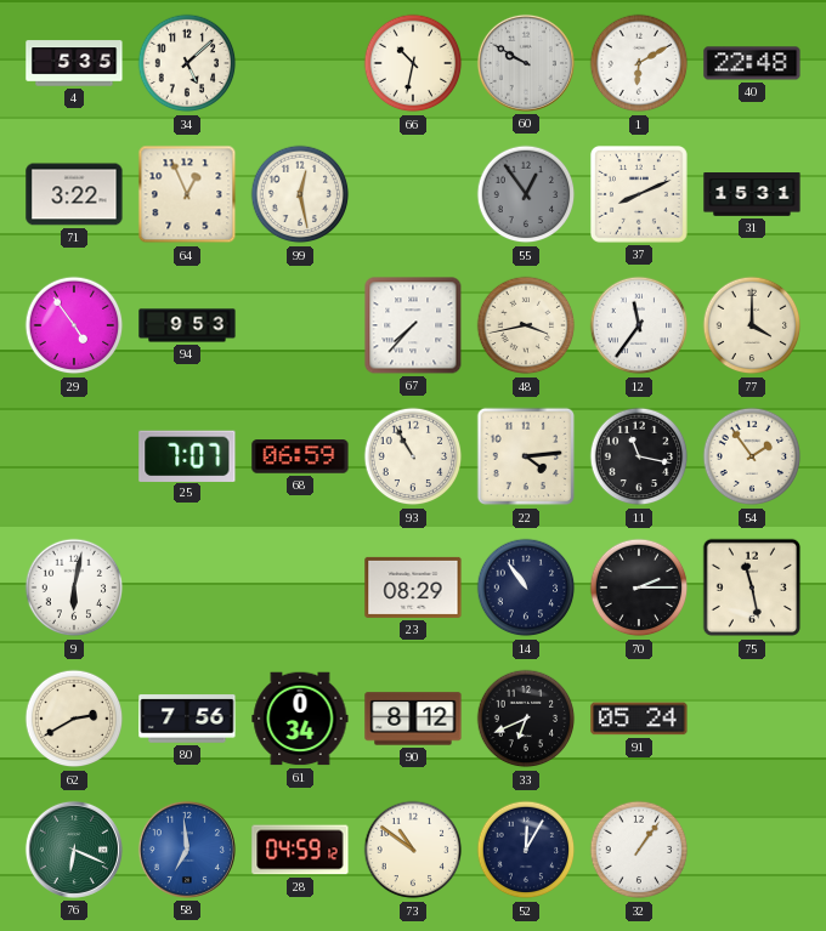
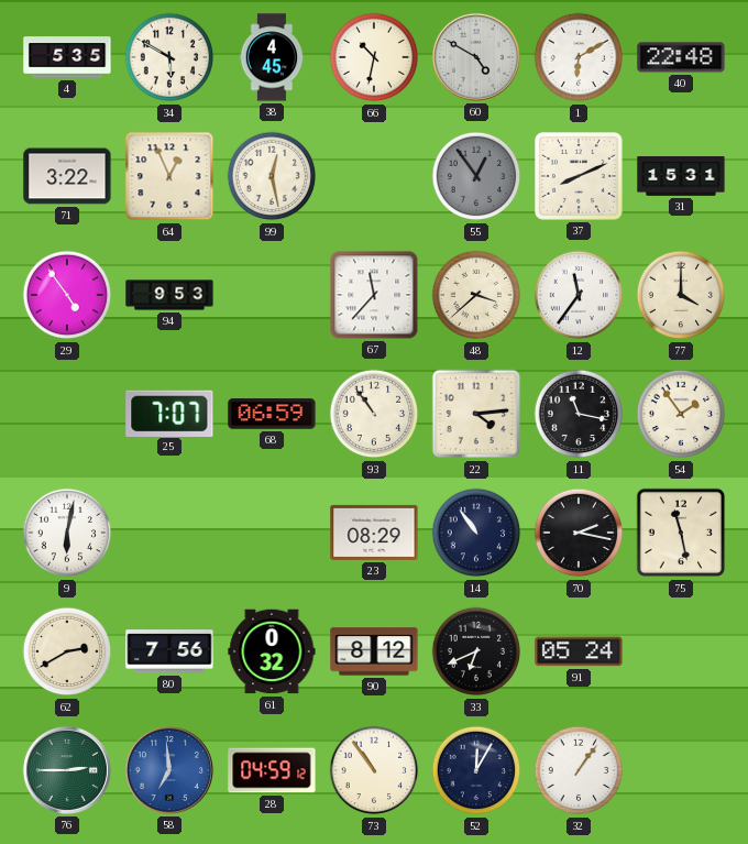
34: 5:08 -> 5:50 (169, 57)
38: none -> 4:45 (272, 57)
60: 9:50 -> 4:50 (476, 57)
67: 7:37 -> 11:37 (374, 295)
48: 3:43 -> 3:38 (476, 295)
93: 10:55 -> 10:54 (374, 414)
70: 2:15 -> 2:17 (579, 533)
61: 0:34 -> 0:32 (272, 651)
76: 6:19 -> 2:45 (67, 770)
73: 10:51 -> 10:54 (374, 770)
